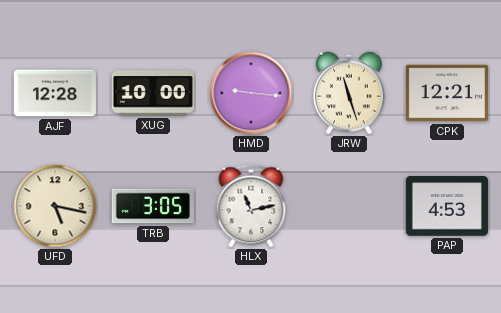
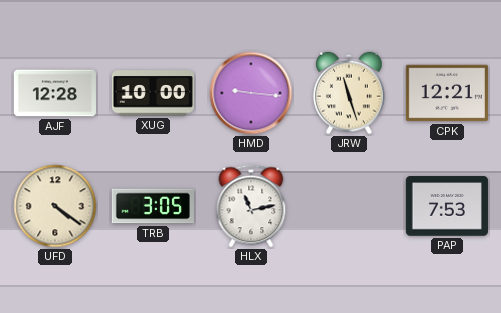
UFD: 5:17 -> 4:21 (55, 206)
PAP: 4:53 -> 7:53 (447, 206)
